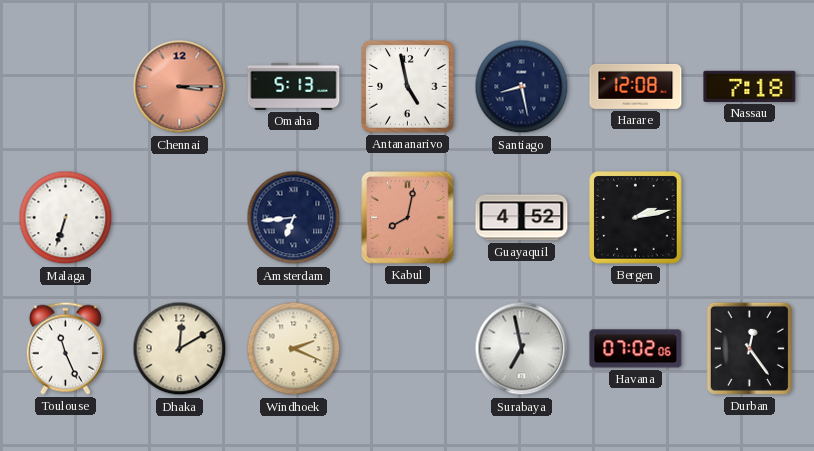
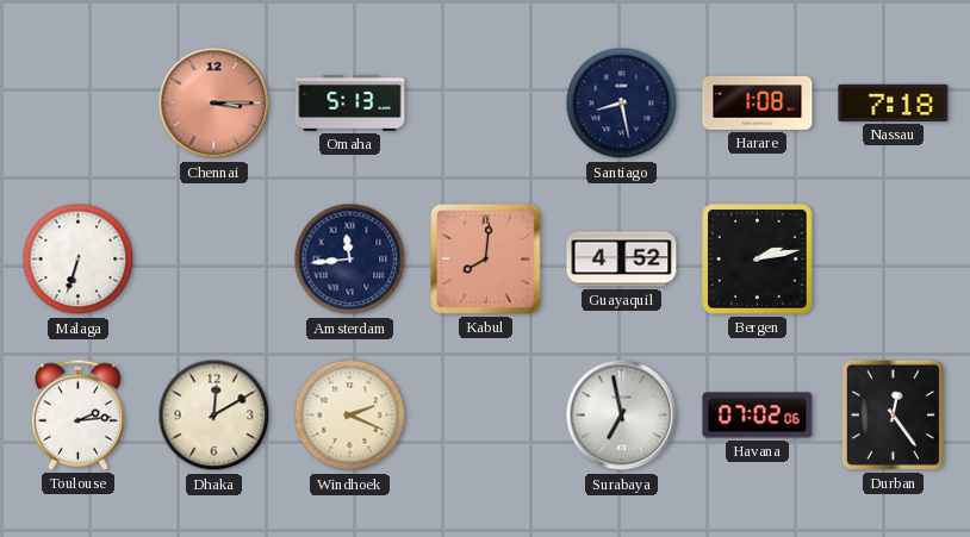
Antananarivo: 4:58 -> none (408, 87)
Harare: 12:08 -> 1:08 (758, 102)
Amsterdam: 6:44 -> 11:44 (350, 260)
Kabul: 8:02 -> 8:01 (486, 260)
Toulouse: 11:26 -> 2:14 (77, 414)
